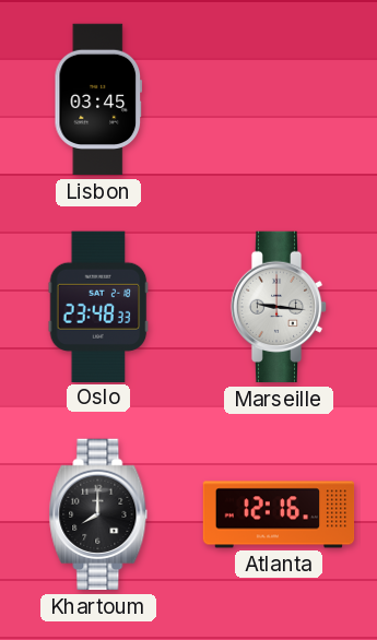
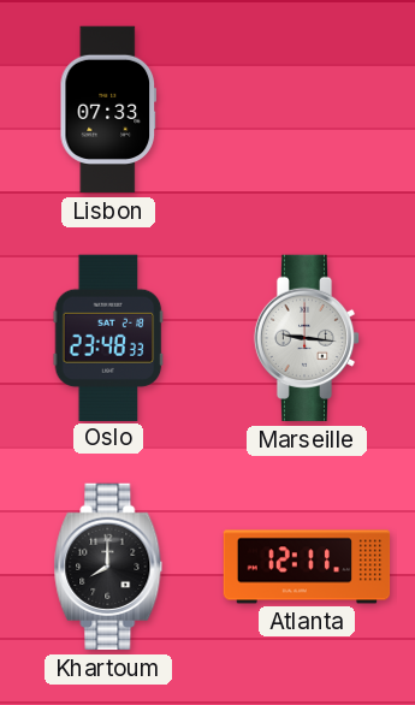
Lisbon: 03:45 -> 07:33 (107, 109)
Atlanta: 12:16 -> 12:11 (307, 567)
